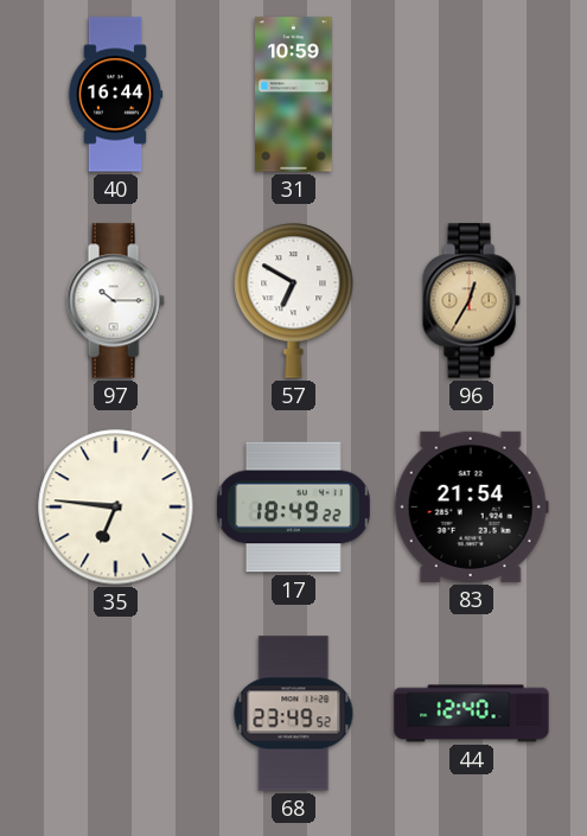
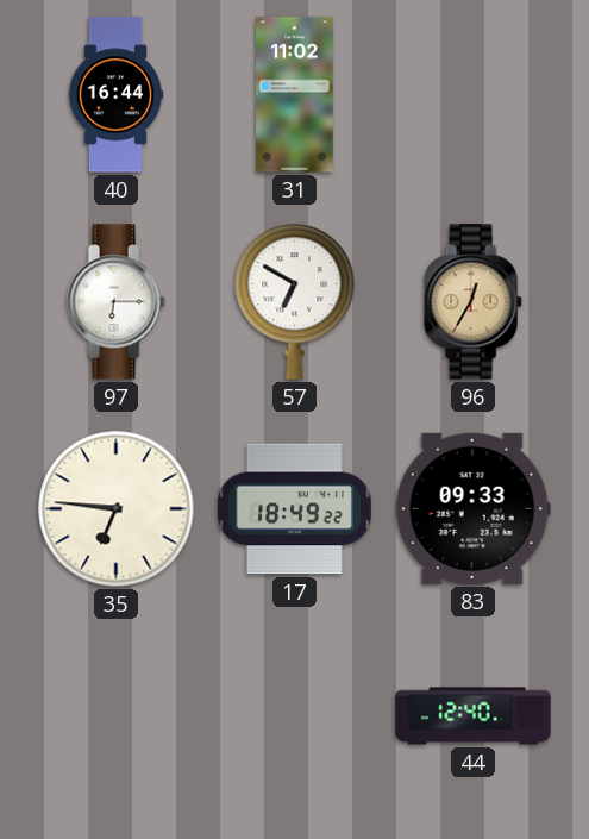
31: 10:59 -> 11:02 (295, 95)
97: 10:15 -> 6:15 (115, 302)
83: 21:54 -> 09:33 (472, 508)
68: 23:49 -> none (294, 714)
